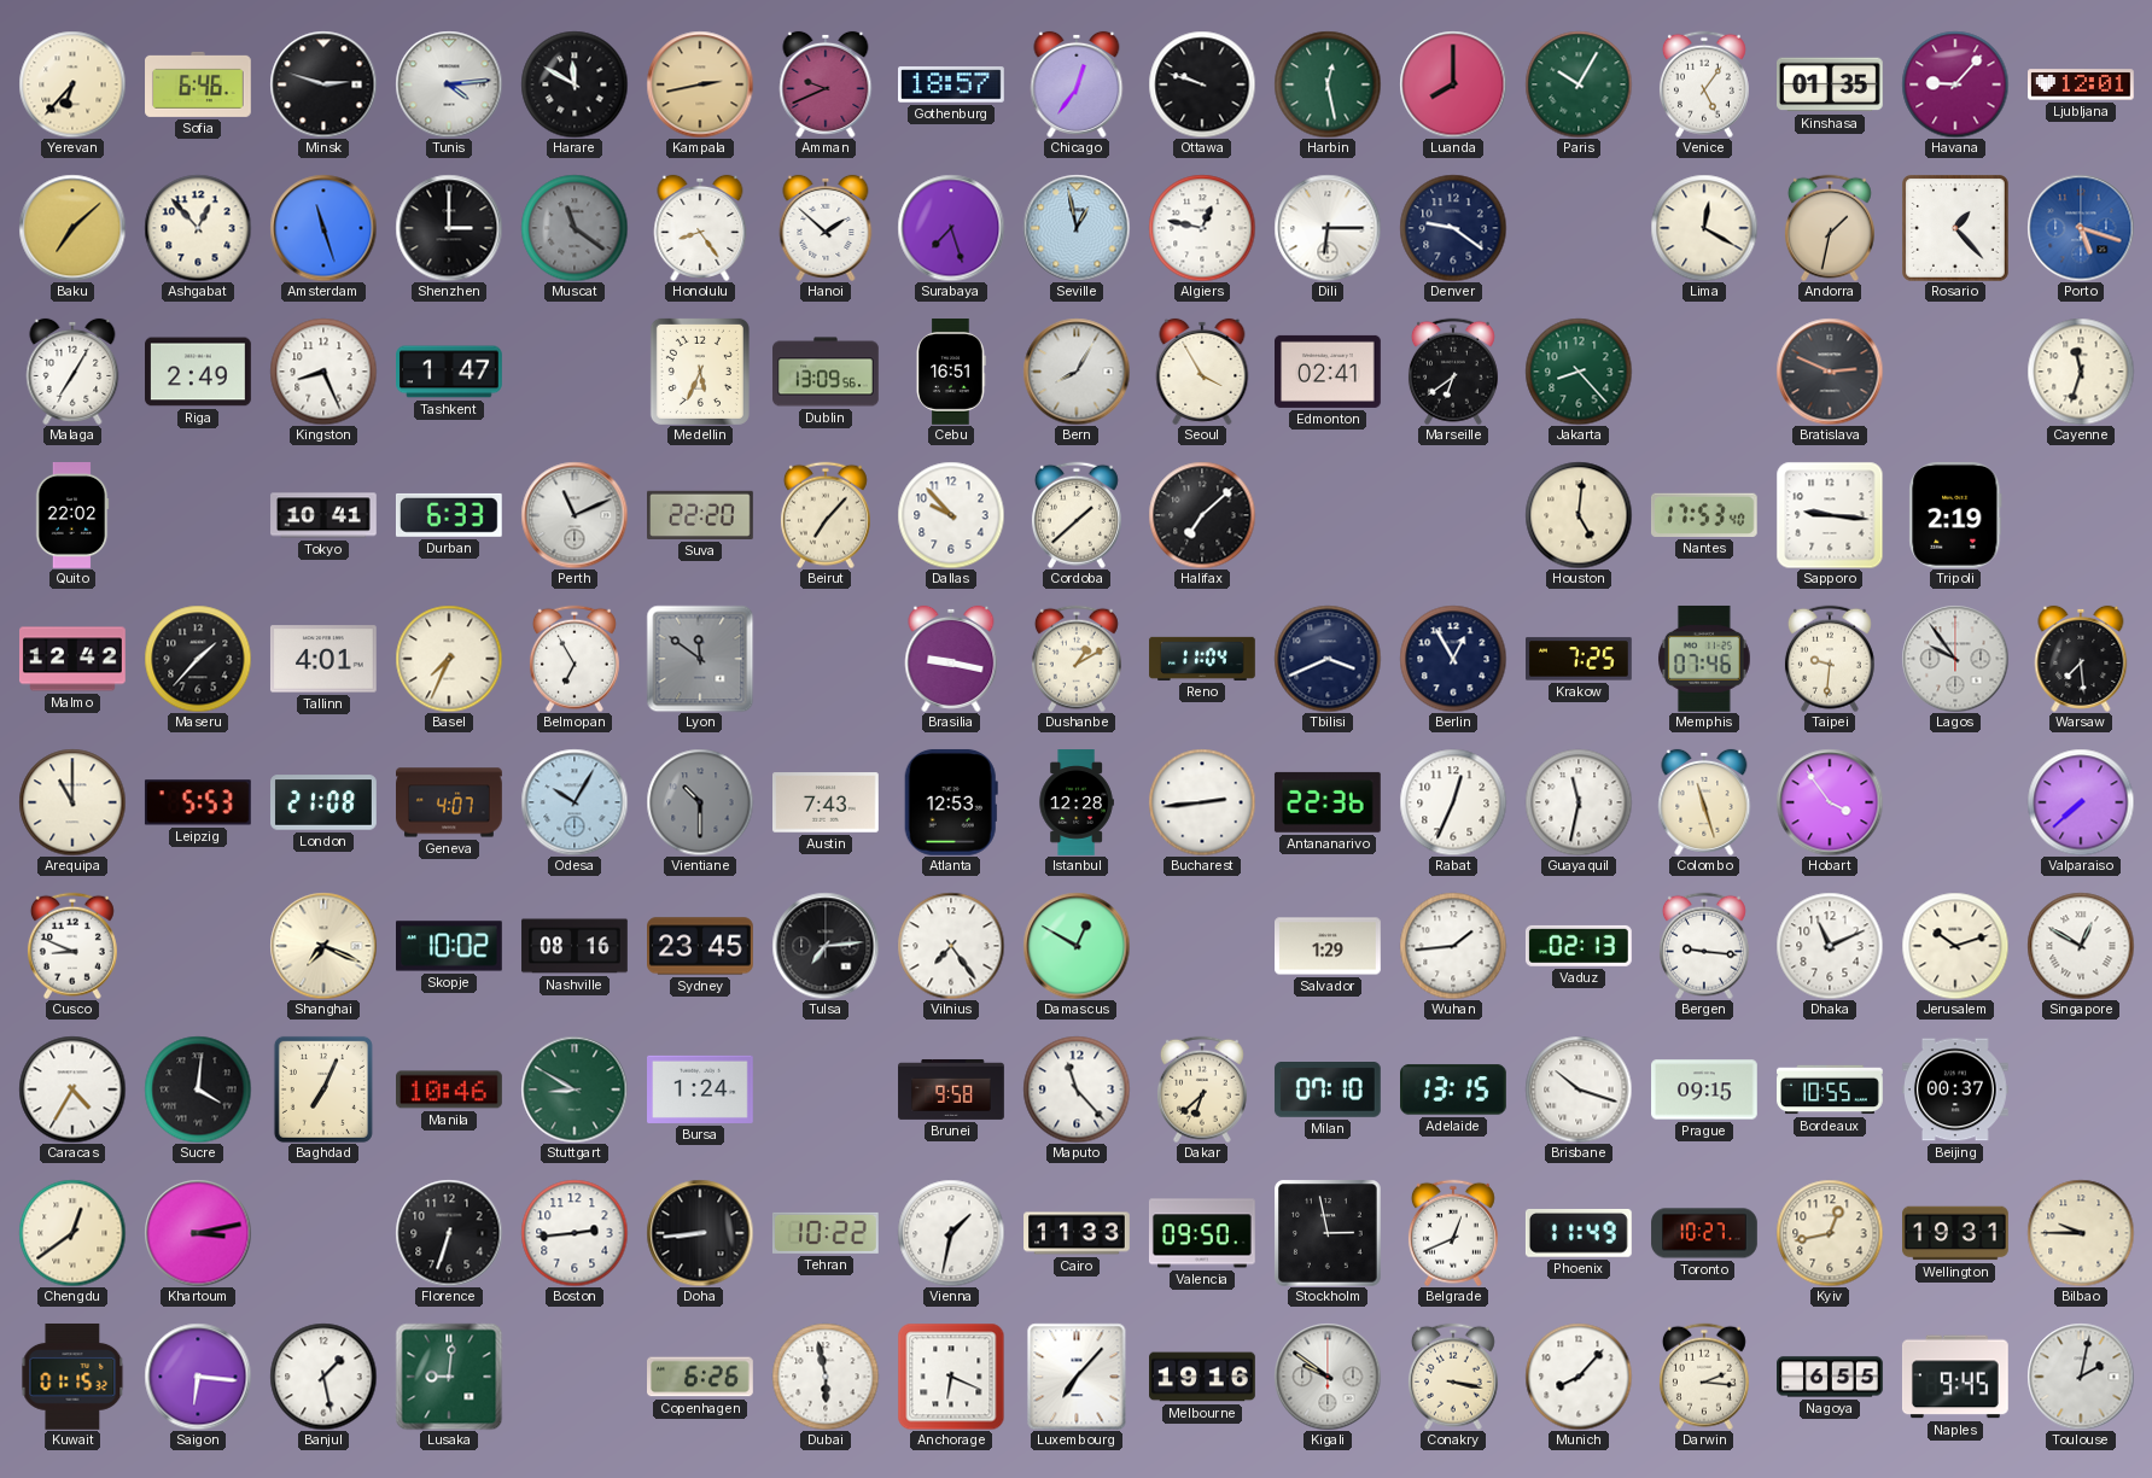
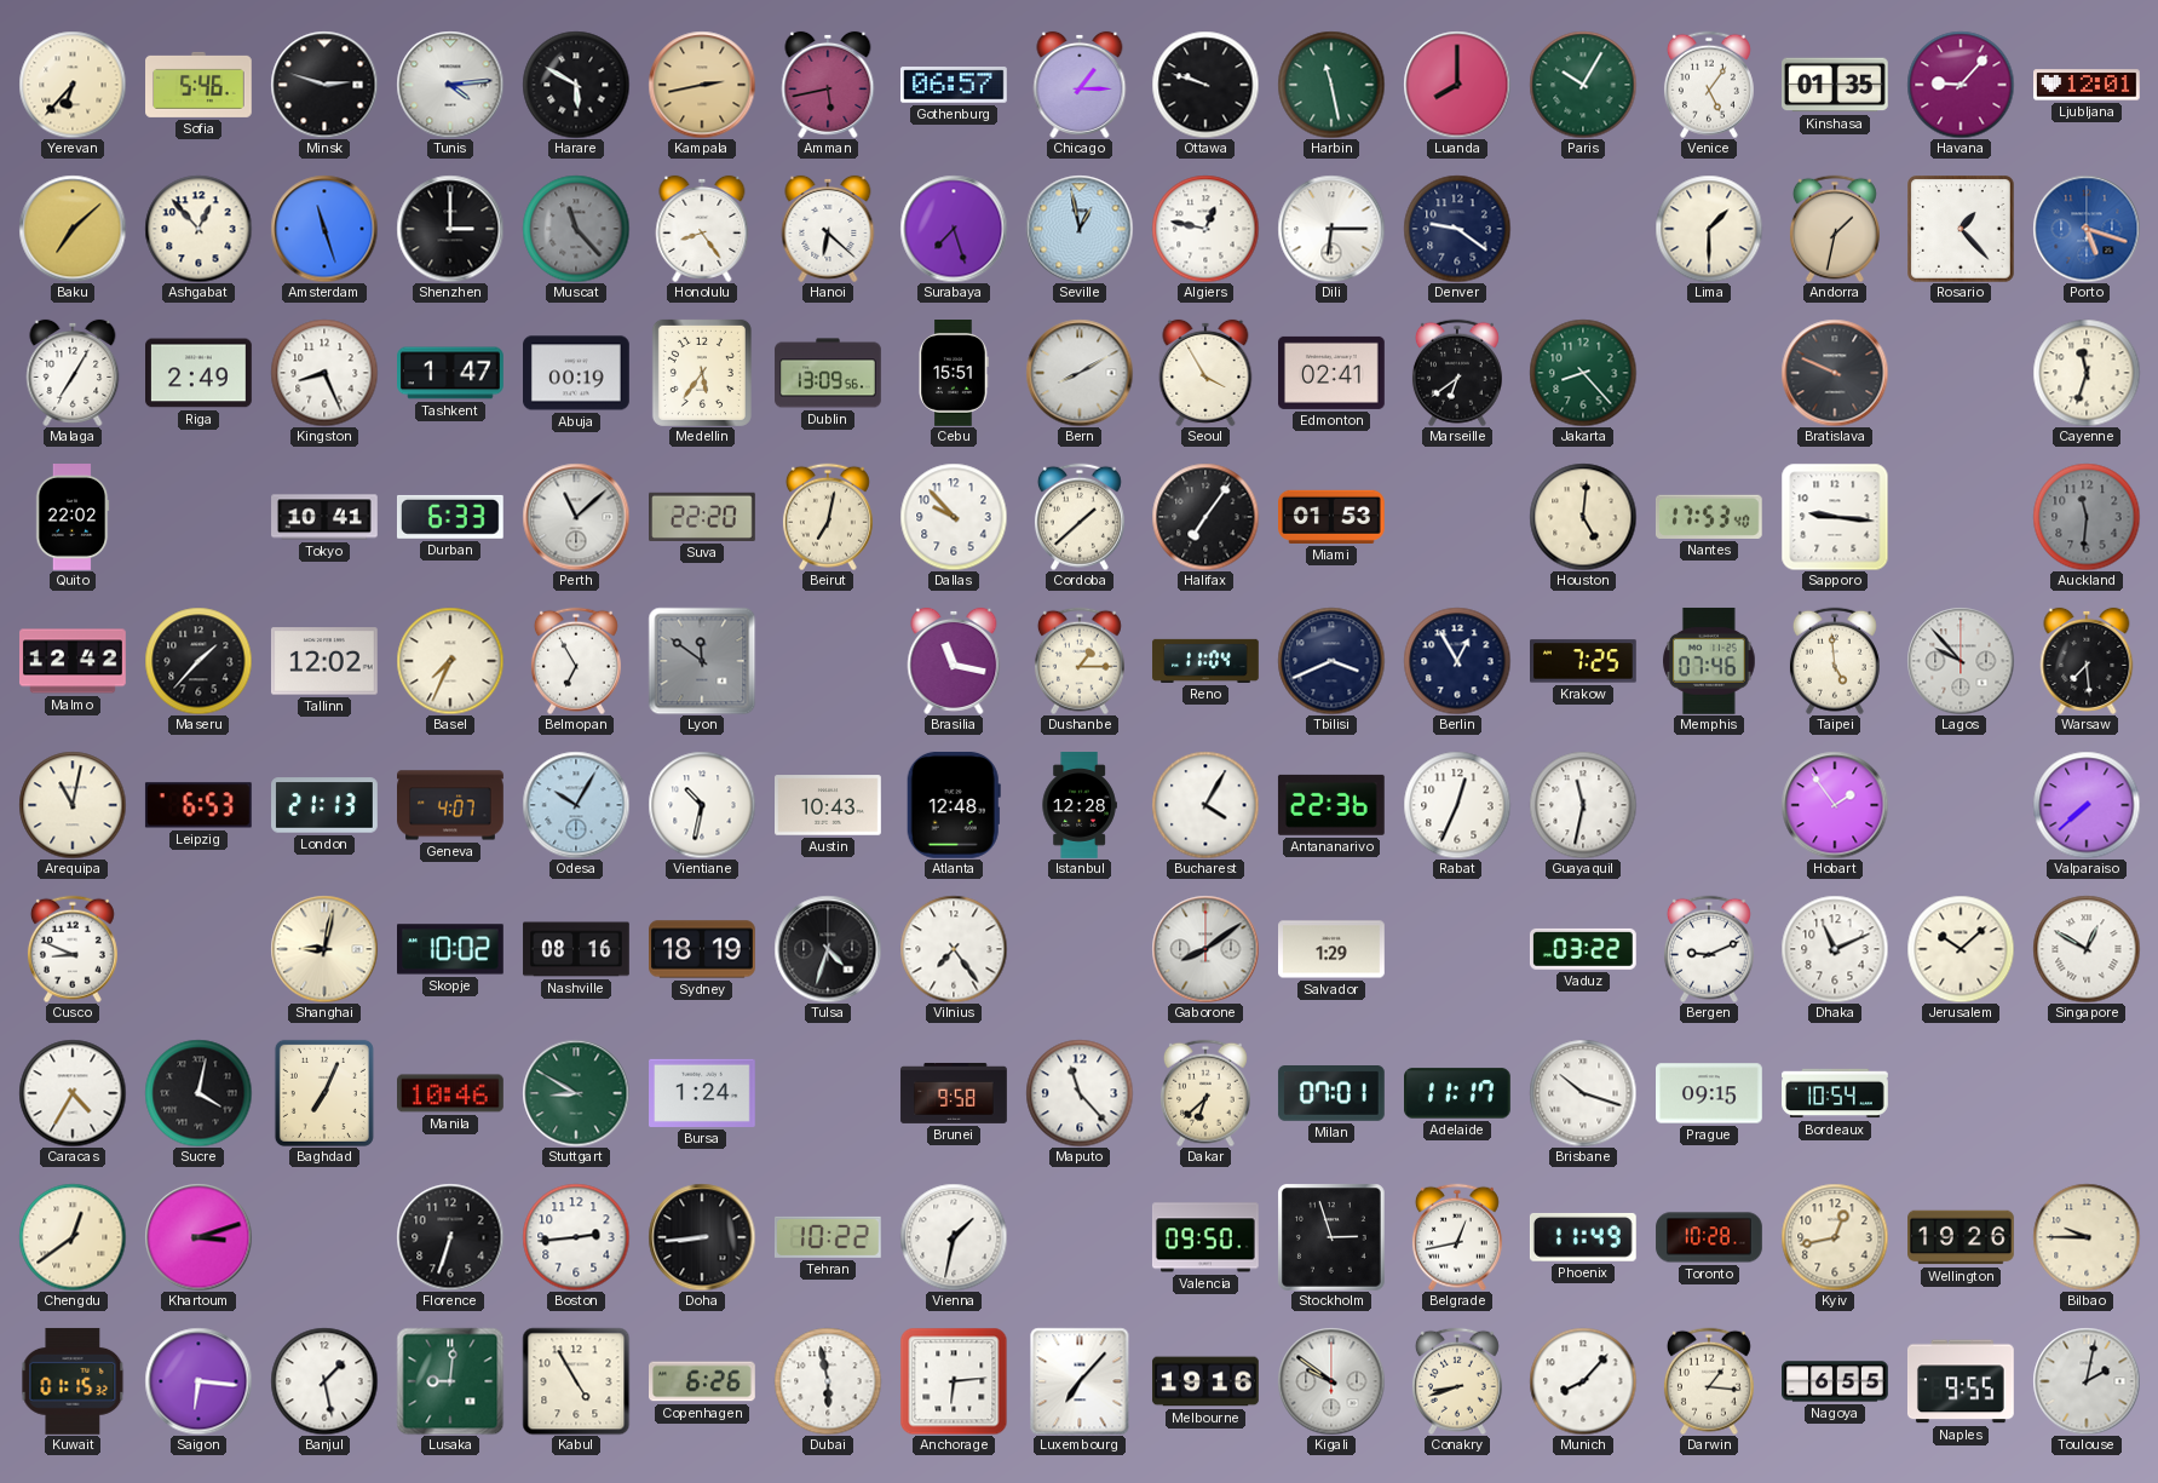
Sofia: 6:46 -> 5:46 (200, 85)
Harare: 11:50 -> 5:50 (576, 85)
Amman: 9:41 -> 5:43 (828, 85)
Gothenburg: 18:57 -> 06:57 (955, 85)
Chicago: 12:36 -> 1:15 (1080, 85)
Harbin: 12:28 -> 11:28 (1331, 85)
Muscat: 11:21 -> 11:23 (576, 229)
Hanoi: 1:52 -> 6:22 (828, 229)
Lima: 12:20 -> 1:30 (1709, 229)
Abuja: none -> 00:19 (577, 373)
Medellin: 5:34 -> 5:36 (702, 373)
Cebu: 16:51 -> 15:51 (954, 374)
Bern: 8:05 -> 8:10 (1080, 373)
Bratislava: 2:49 -> 9:49 (1835, 373)
Perth: 11:11 -> 11:08 (576, 517)
Beirut: 7:07 -> 7:02 (828, 517)
Halifax: 7:08 -> 7:06 (1205, 517)
Miami: none -> 01:53 (1333, 517)
Tripoli: 2:19 -> none (1955, 516)
Auckland: none -> 11:31 (2087, 517)
Tallinn: 4:01 -> 12:02 (324, 661)
Brasilia: 9:17 -> 11:17 (954, 661)
Dushanbe: 1:10 -> 1:15 (1080, 661)
Taipei: 9:31 -> 4:59 (1835, 661)
Lagos: 9:54 -> 9:53 (1961, 661)
Arequipa: 11:00 -> 11:02 (73, 805)
Leipzig: 5:53 -> 6:53 (198, 805)
London: 21:08 -> 21:13 (326, 805)
Vientiane: 10:30 -> 10:32 (702, 805)
Vientiane dial: grey -> white (702, 805)
Austin: 7:43 -> 10:43 (829, 805)
Atlanta: 12:53 -> 12:48 (954, 805)
Bucharest: 2:44 -> 4:05 (1205, 805)
Colombo: 11:27 -> none (1704, 802)
Hobart: 3:54 -> 1:54 (1835, 805)
Shanghai: 7:19 -> 9:02 (324, 949)
Sydney: 23:45 -> 18:19 (703, 949)
Tulsa: 7:14 -> 4:33 (828, 949)
Damascus: 12:50 -> none (1077, 946)
Gaborone: none -> 8:09 (1205, 949)
Wuhan: 1:44 -> none (1453, 946)
Vaduz: 02:13 -> 03:22 (1583, 949)
Bergen: 9:16 -> 9:11 (1709, 949)
Jerusalem: 10:12 -> 10:08 (1961, 949)
Sucre: 4:01 -> 4:02 (198, 1093)
Milan: 07:10 -> 07:01 (1331, 1094)
Adelaide: 13:15 -> 11:17 (1458, 1093)
Bordeaux: 10:55 -> 10:54 (1835, 1093)
Beijing: 00:37 -> none (1956, 1089)
Khartoum: 3:13 -> 3:12 (198, 1237)
Cairo: 11:33 -> none (1077, 1233)
Stockholm: 2:58 -> 2:57 (1331, 1237)
Belgrade: 12:41 -> 12:43 (1457, 1237)
Toronto: 10:27 -> 10:28 (1709, 1237)
Wellington: 19:31 -> 19:26 (1962, 1237)
Kabul: none -> 4:55 (576, 1381)
Anchorage: 6:19 -> 6:14 (954, 1381)
Conakry: 3:17 -> 8:42 (1457, 1381)
Darwin: 2:16 -> 1:16 (1709, 1381)
Naples: 9:45 -> 9:55 (1961, 1381)
